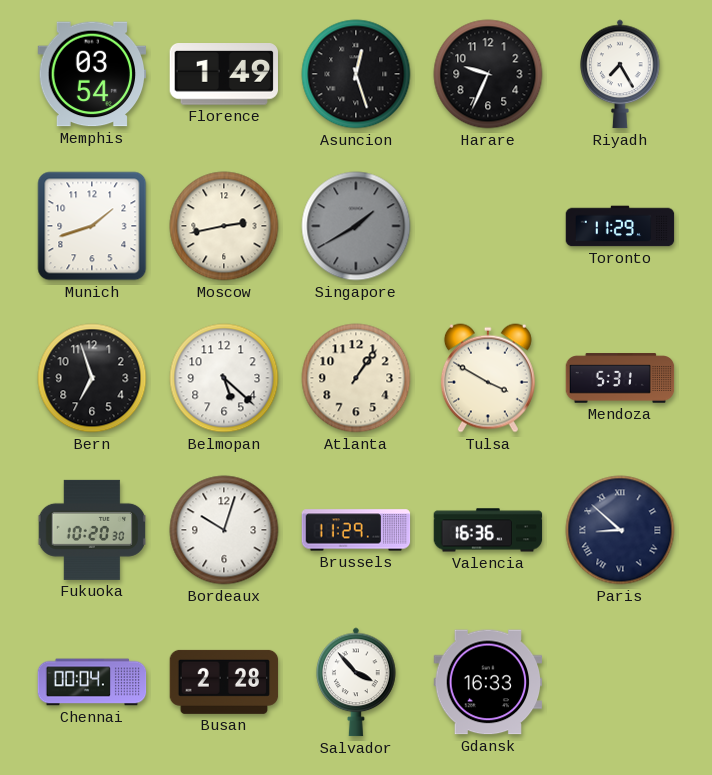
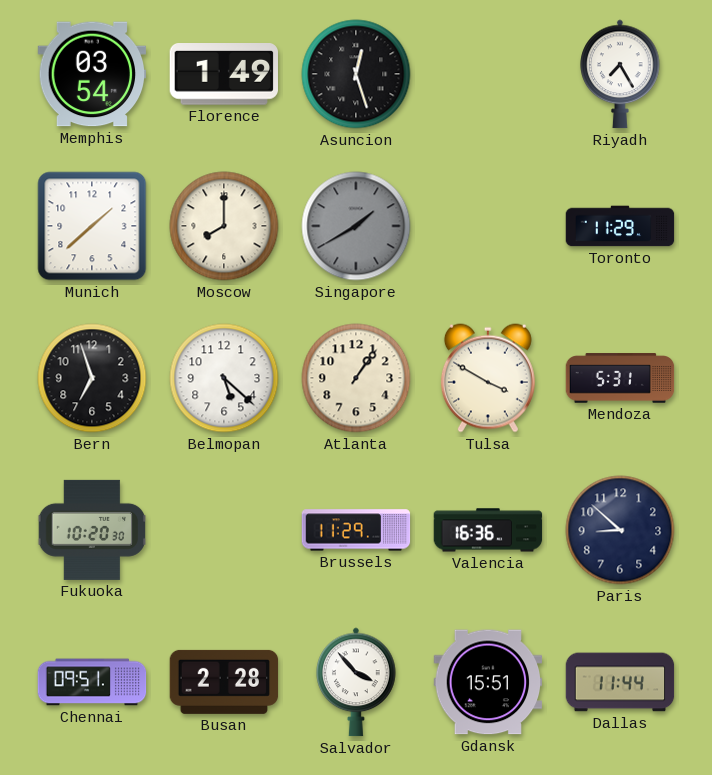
Harare: 9:34 -> none (488, 74)
Munich: 1:42 -> 1:38 (92, 226)
Moscow: 2:43 -> 8:00 (224, 226)
Bordeaux: 10:03 -> none (224, 530)
Paris numerals: Roman -> Arabic (620, 530)
Chennai: 00:04 -> 09:51 (92, 682)
Gdansk: 16:33 -> 15:51 (488, 682)
Dallas: none -> 11:44 (620, 682)
